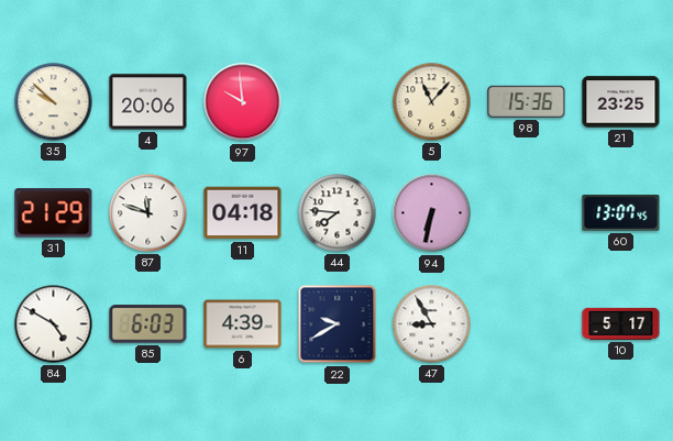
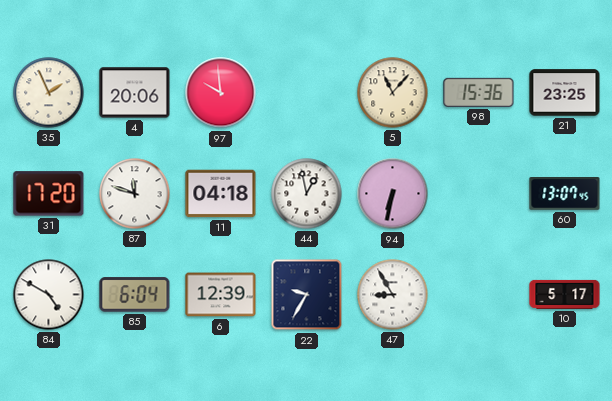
35: 9:52 -> 1:56 (49, 93)
31: 21:29 -> 17:20 (49, 194)
44: 7:46 -> 12:58 (307, 194)
85: 6:03 -> 6:04 (135, 295)
6: 4:39 -> 12:39 (221, 295)
22: 9:40 -> 9:35 (307, 295)
